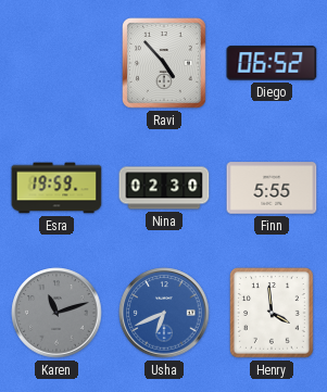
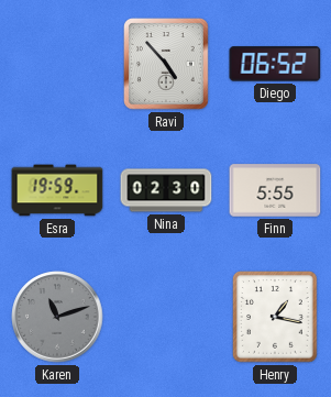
Usha: 6:41 -> none (164, 313)
Henry: 3:59 -> 1:17 (276, 318)
